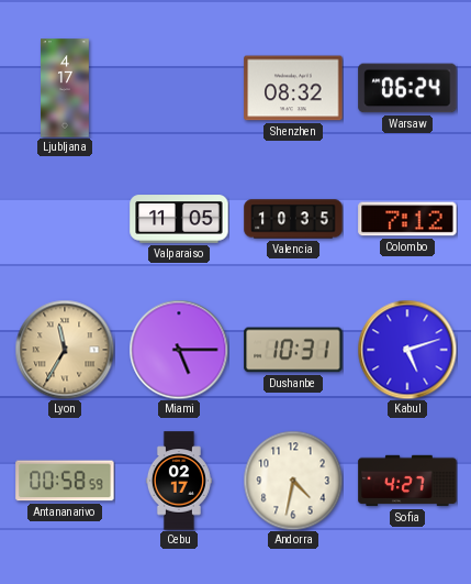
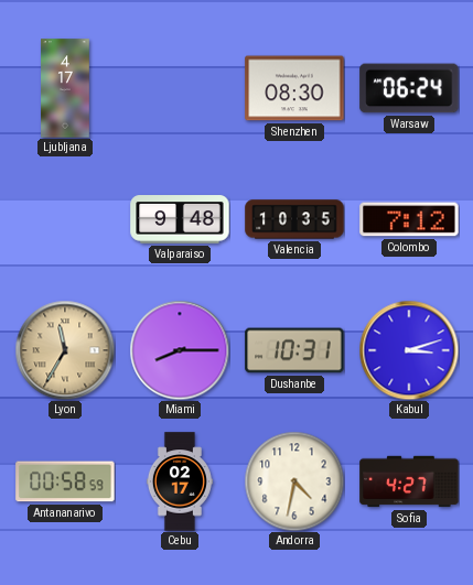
Shenzhen: 08:32 -> 08:30 (294, 88)
Valparaiso: 11:05 -> 9:48 (180, 219)
Miami: 5:15 -> 8:15 (180, 350)
Kabul: 5:12 -> 3:12 (409, 350)
